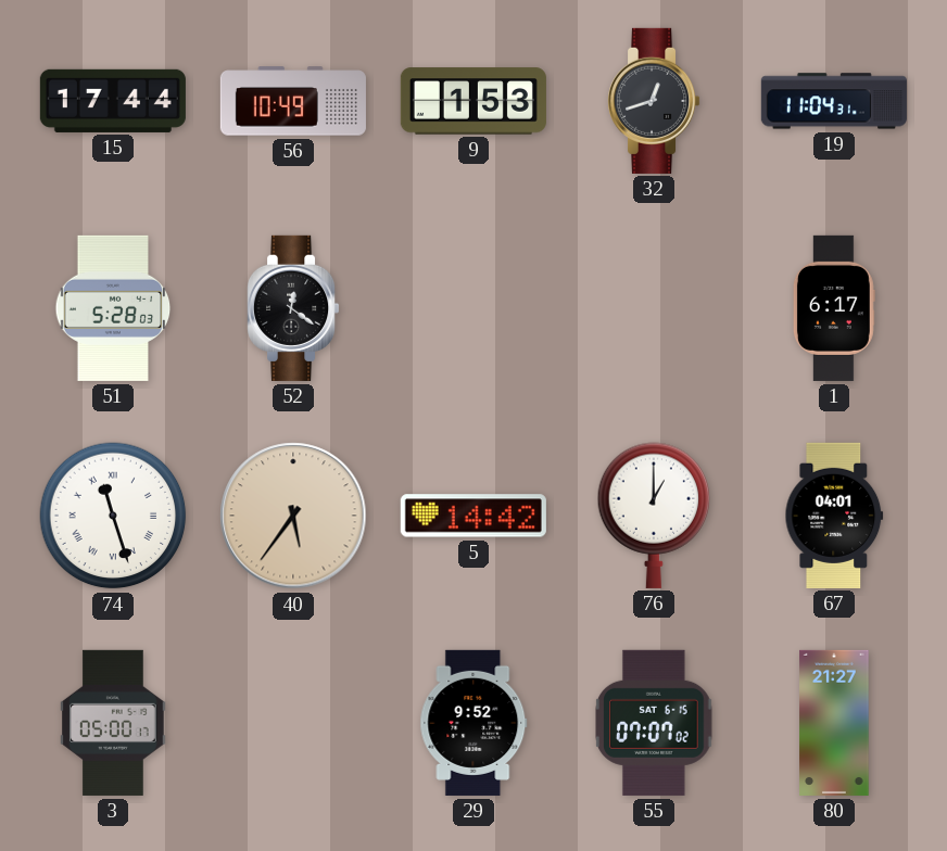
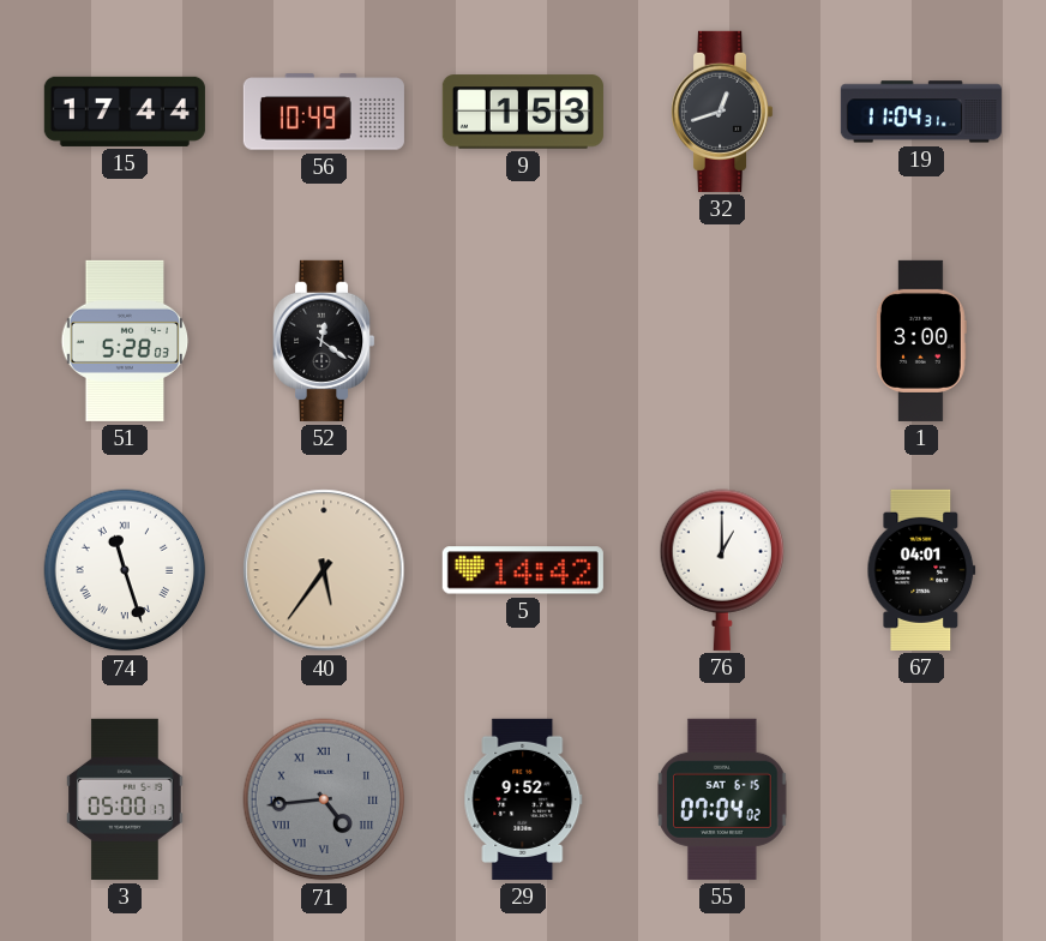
1: 6:17 -> 3:00 (921, 341)
71: none -> 4:44 (324, 799)
55: 07:07 -> 07:04 (722, 799)
80: 21:27 -> none (834, 723)
